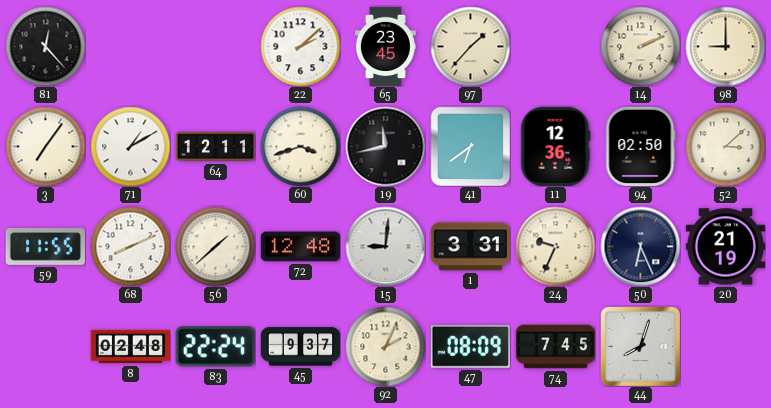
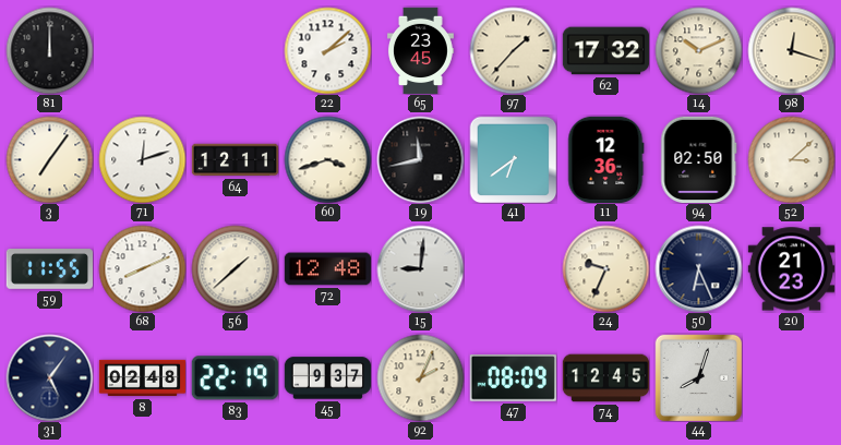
81: 12:23 -> 12:00 (49, 50)
62: none -> 17:32 (605, 51)
14: 2:11 -> 10:11 (698, 50)
98: 9:00 -> 12:18 (791, 50)
71: 1:10 -> 12:12 (142, 159)
1: 3:31 -> none (470, 247)
20: 21:19 -> 21:23 (791, 269)
31: none -> 5:06 (49, 377)
83: 22:24 -> 22:19 (235, 378)
74: 7:45 -> 12:45 (605, 378)
